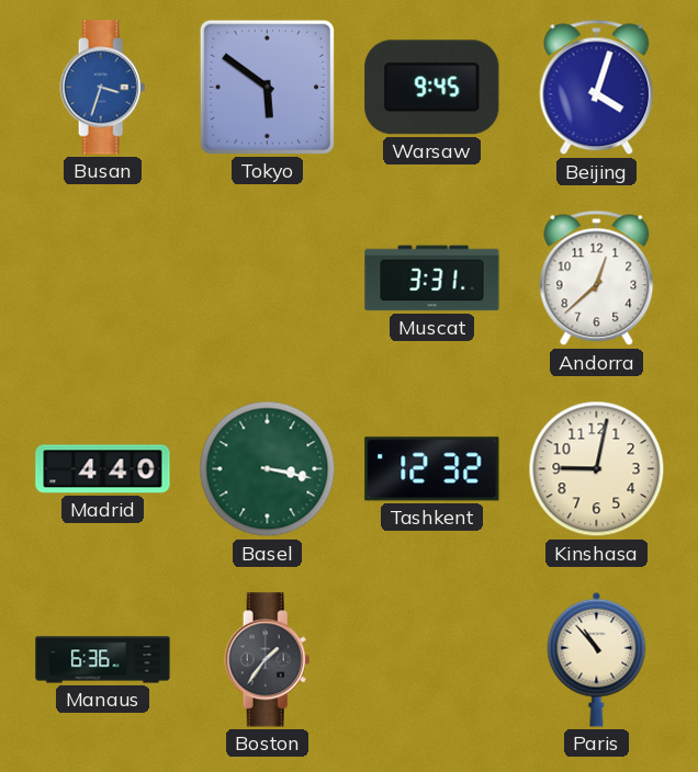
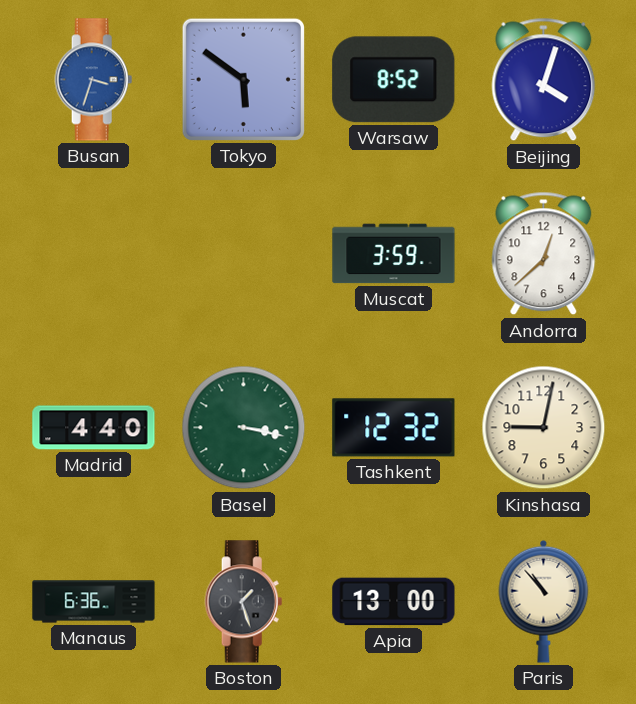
Warsaw: 9:45 -> 8:52 (394, 80)
Muscat: 3:31 -> 3:59 (394, 254)
Boston: 1:36 -> 1:27 (244, 602)
Apia: none -> 13:00 (394, 602)
